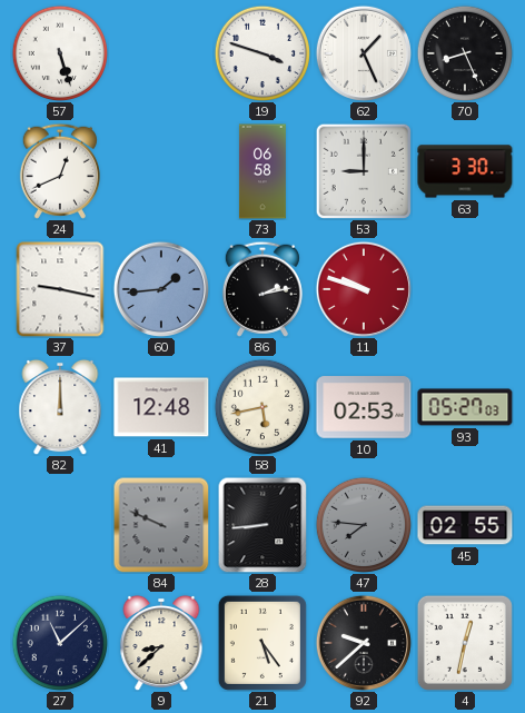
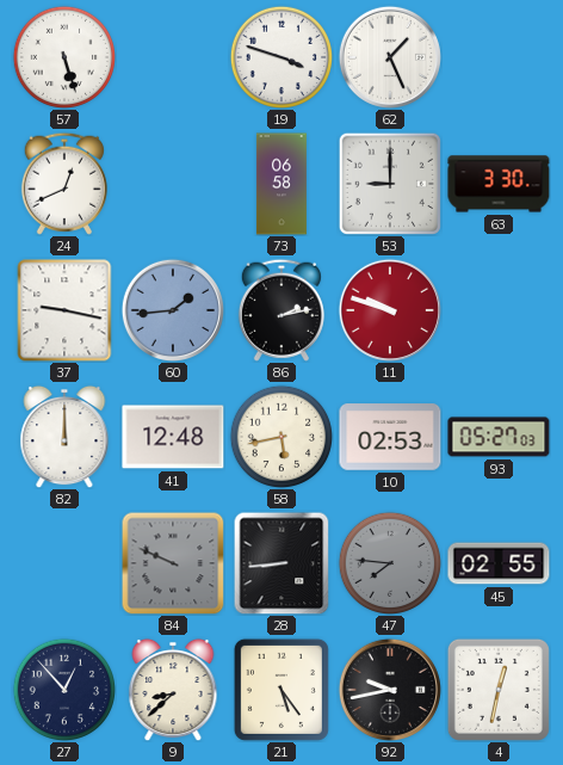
70: 8:26 -> none (464, 52)
27: 11:08 -> 12:53 (63, 689)
92: 9:38 -> 9:43 (390, 690)
